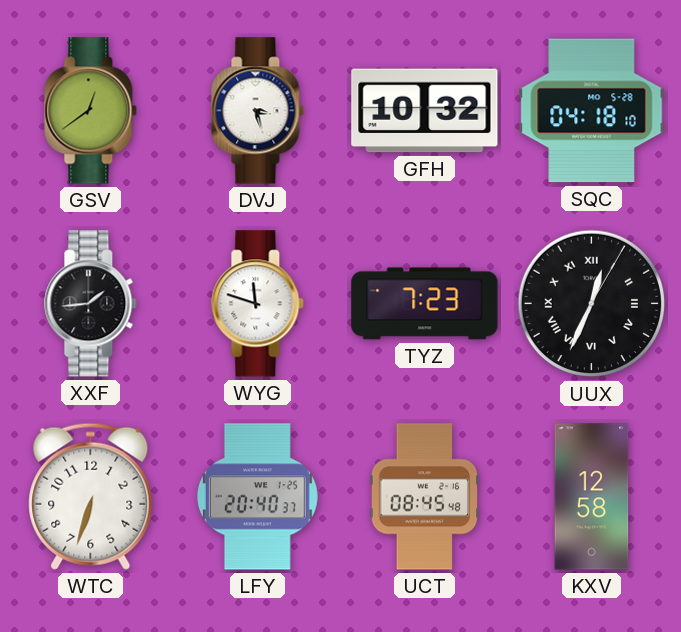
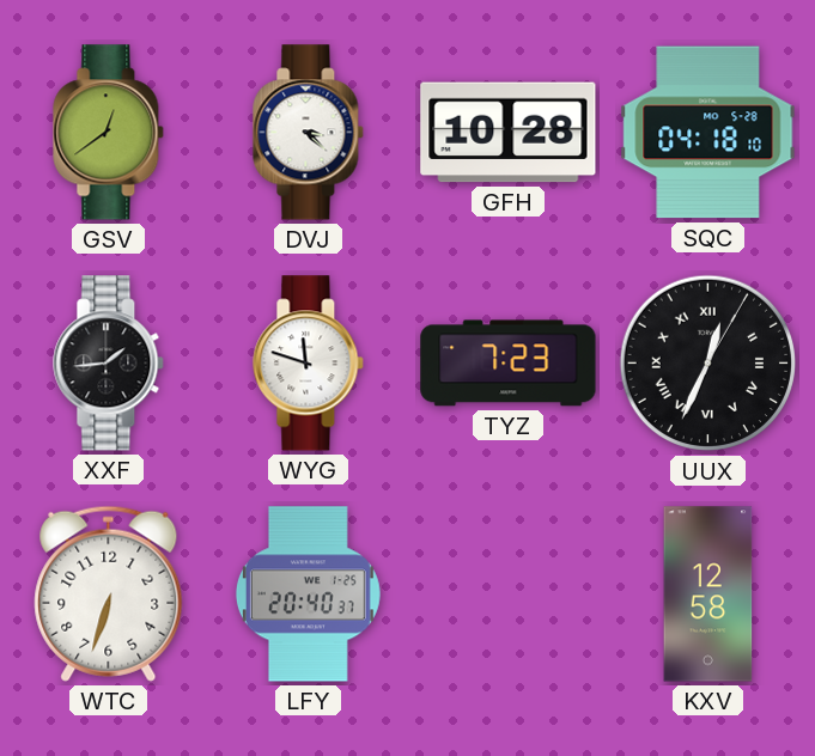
DVJ: 3:27 -> 3:22 (309, 133)
GFH: 10:32 -> 10:28 (509, 133)
UCT: 08:45 -> none (425, 497)
